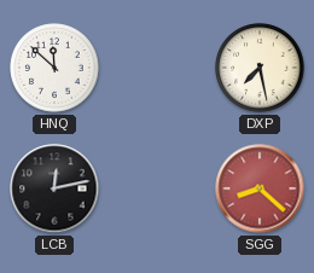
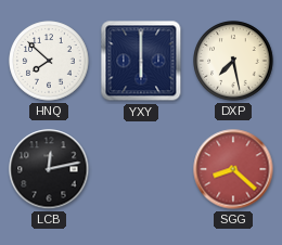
HNQ: 11:52 -> 7:52 (49, 61)
YXY: none -> 6:00 (141, 61)
